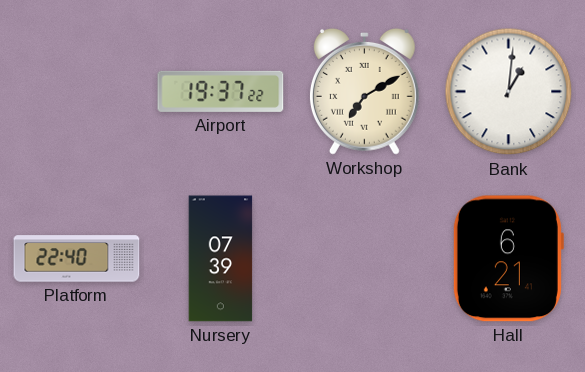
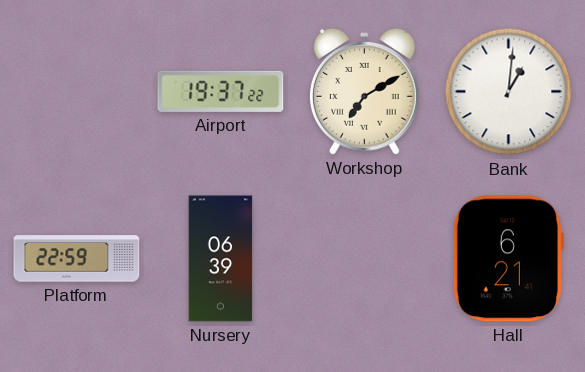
Platform: 22:40 -> 22:59 (77, 259)
Nursery: 07:39 -> 06:39 (221, 259)
